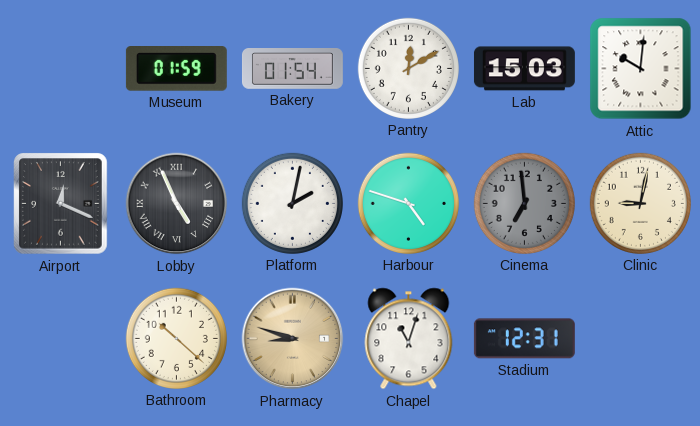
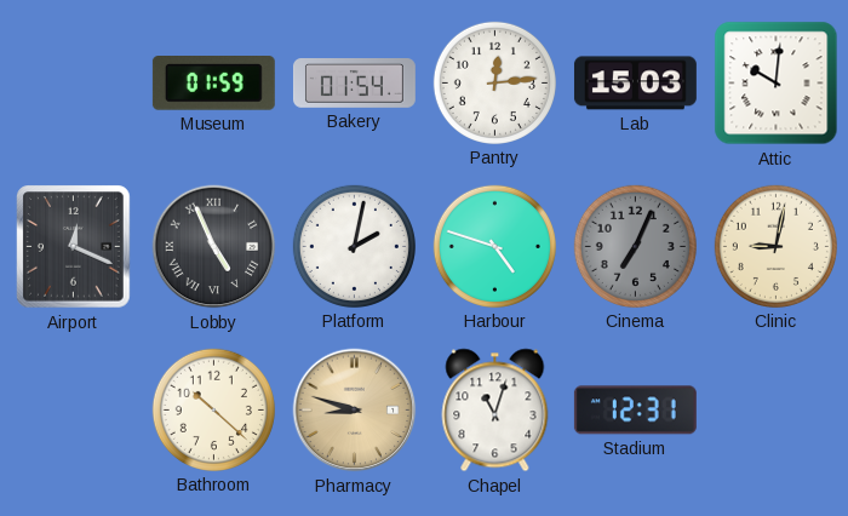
Pantry: 12:10 -> 12:14 (494, 82)
Cinema: 6:59 -> 7:04 (635, 246)
